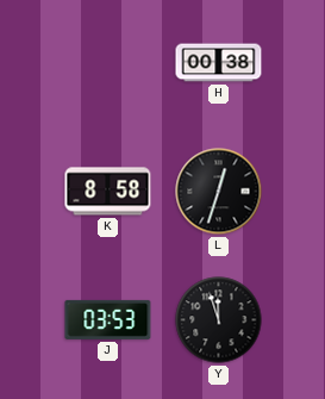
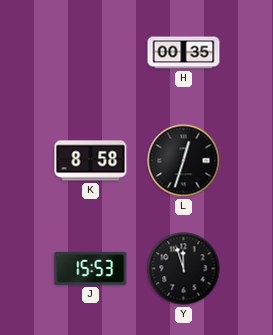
H: 00:38 -> 00:35 (184, 53)
J: 03:53 -> 15:53 (91, 268)
